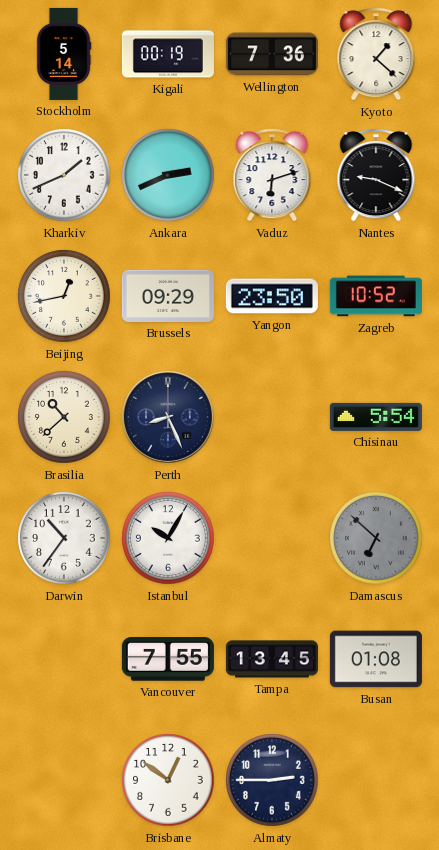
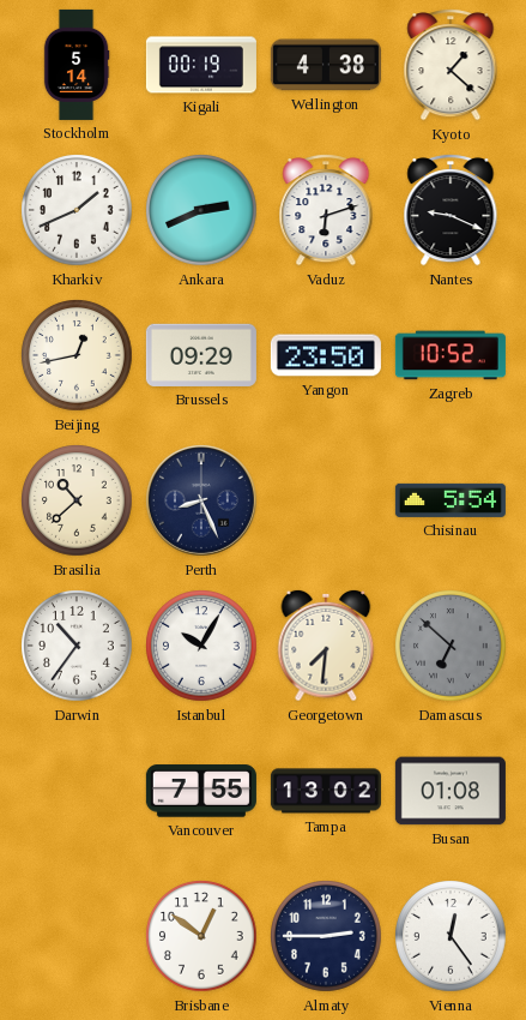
Wellington: 7:36 -> 4:38 (326, 65)
Georgetown: none -> 7:31 (326, 646)
Tampa: 13:45 -> 13:02 (326, 791)
Vienna: none -> 12:24 (451, 936)
